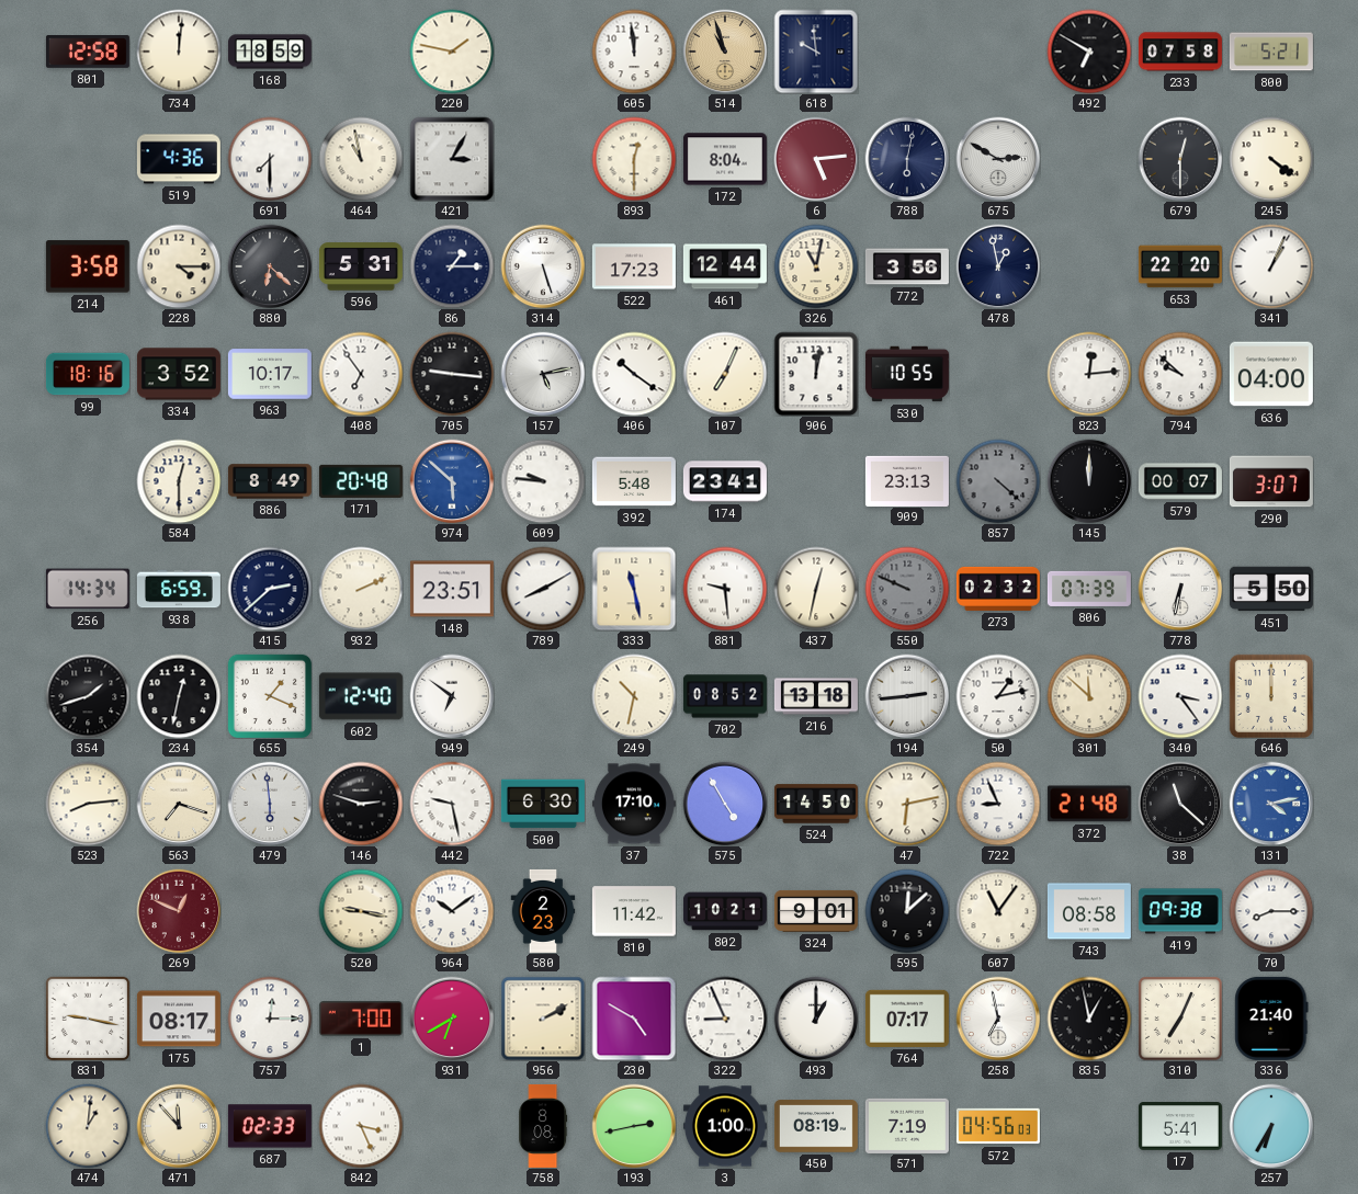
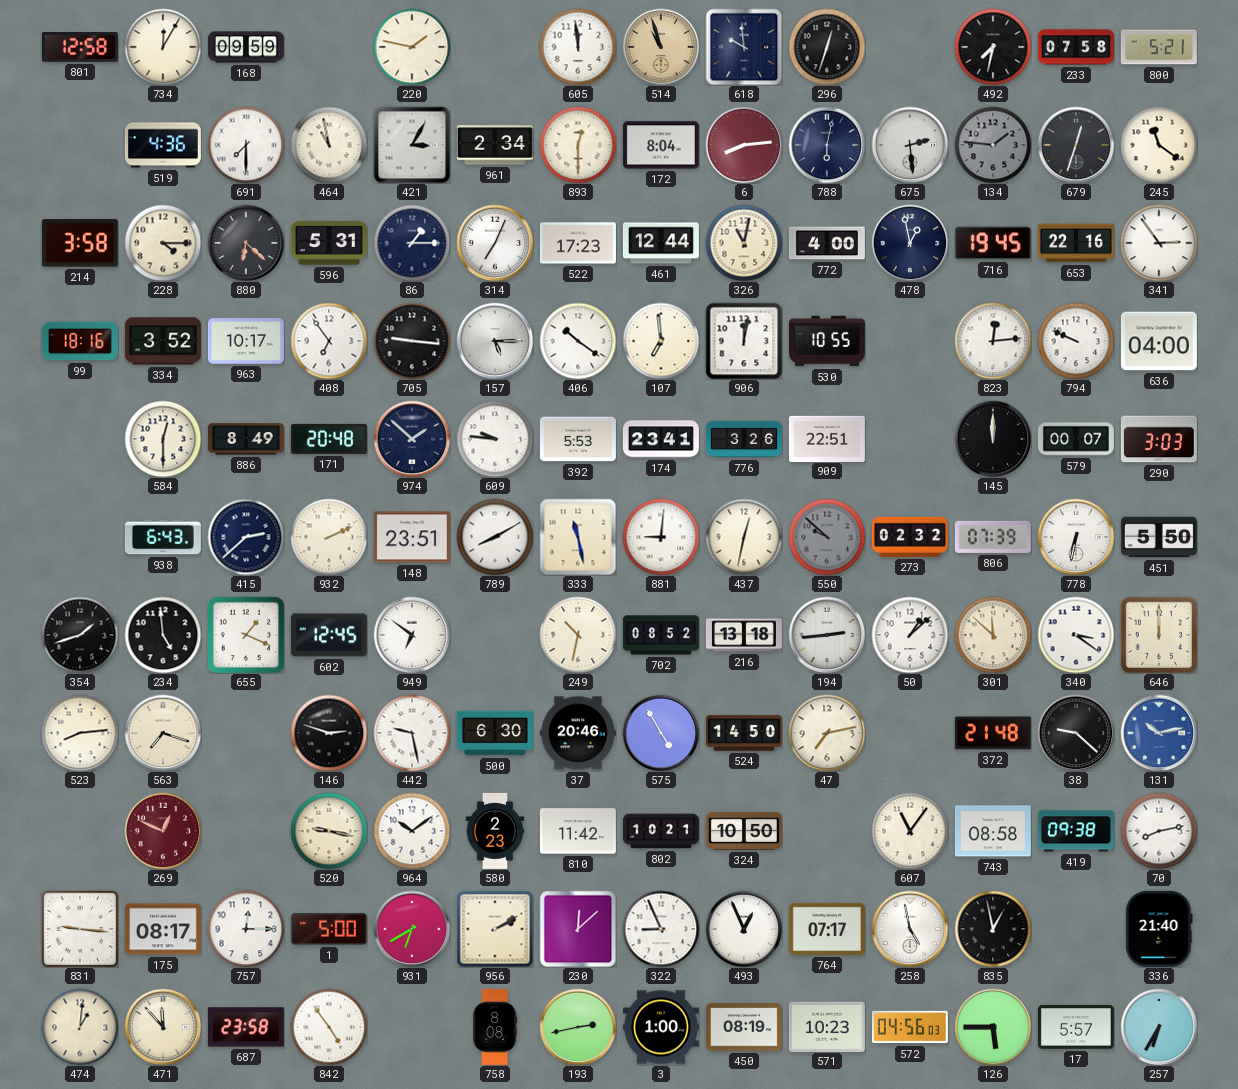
734: 12:01 -> 12:05 (163, 47)
168: 18:59 -> 09:59 (246, 47)
296: none -> 12:33 (827, 47)
492: 6:50 -> 7:32 (993, 47)
961: none -> 2:34 (495, 145)
6: 5:14 -> 8:14 (744, 145)
675: 2:50 -> 2:29 (910, 145)
134: none -> 1:46 (993, 145)
679: 12:30 -> 12:33 (1076, 145)
245: 4:21 -> 11:21 (1159, 145)
314: 5:27 -> 7:04 (495, 243)
772: 3:56 -> 4:00 (827, 243)
716: none -> 19:45 (993, 243)
653: 22:20 -> 22:16 (1076, 243)
341: 1:04 -> 2:54 (1159, 243)
157: 5:13 -> 5:15 (495, 341)
107: 7:04 -> 6:59 (661, 341)
794: 9:52 -> 9:49 (1076, 341)
974: 5:52 -> 1:52 (412, 439)
974 dial: blue -> navy (412, 439)
392: 5:48 -> 5:53 (578, 439)
776: none -> 3:26 (744, 439)
909: 23:13 -> 22:51 (827, 438)
857: 4:22 -> none (998, 481)
290: 3:07 -> 3:03 (1159, 439)
256: 14:34 -> none (88, 589)
938: 6:59 -> 6:43 (163, 537)
881: 9:29 -> 9:01 (661, 537)
550: 9:49 -> 9:52 (827, 537)
234: 12:32 -> 4:59 (163, 635)
602: 12:40 -> 12:45 (329, 635)
50: 1:13 -> 1:08 (910, 635)
340: 3:24 -> 3:21 (1076, 635)
479: 5:59 -> none (270, 804)
37: 17:10 -> 20:46 (578, 733)
47: 6:13 -> 7:13 (827, 733)
722: 8:56 -> none (998, 804)
38: 11:22 -> 9:22 (1076, 733)
131: 4:13 -> 10:13 (1159, 733)
324: 9:01 -> 10:50 (744, 831)
595: 12:08 -> none (907, 911)
70: 8:15 -> 8:13 (1159, 831)
831: 9:17 -> 9:16 (80, 929)
1: 7:00 -> 5:00 (329, 929)
230: 4:50 -> 12:08 (578, 929)
493: 1:00 -> 12:56 (744, 929)
258: 6:58 -> 4:58 (910, 929)
310: 7:04 -> none (1180, 1019)
687: 02:33 -> 23:58 (246, 1027)
842: 3:26 -> 4:54 (329, 1027)
571: 7:19 -> 10:23 (827, 1026)
126: none -> 5:45 (993, 1027)
17: 5:41 -> 5:57 (1076, 1027)
